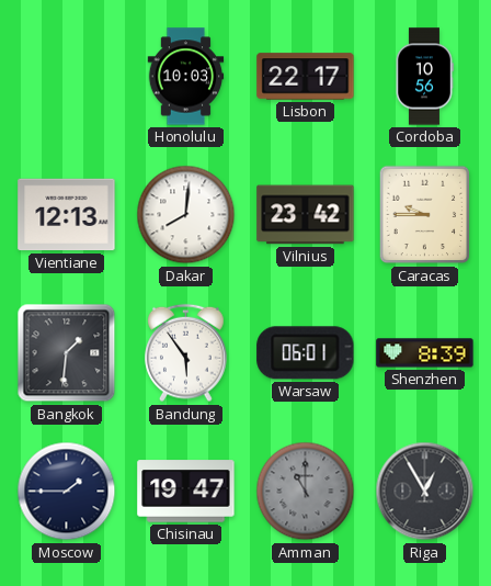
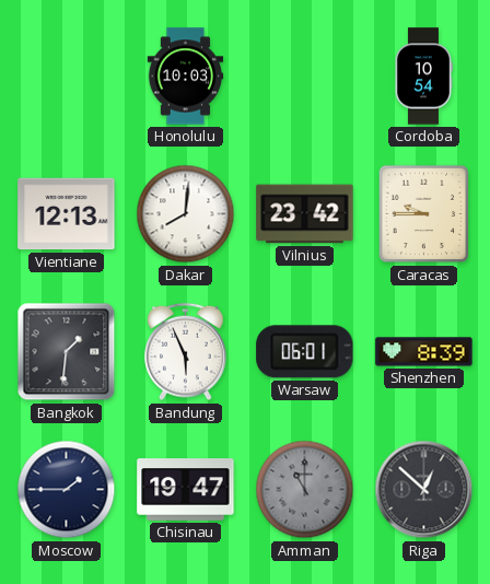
Lisbon: 22:17 -> none (306, 77)
Cordoba: 10:56 -> 10:54 (423, 77)
Bandung: 5:54 -> 5:56 (186, 352)
Riga: 12:55 -> 12:52 (424, 490)
